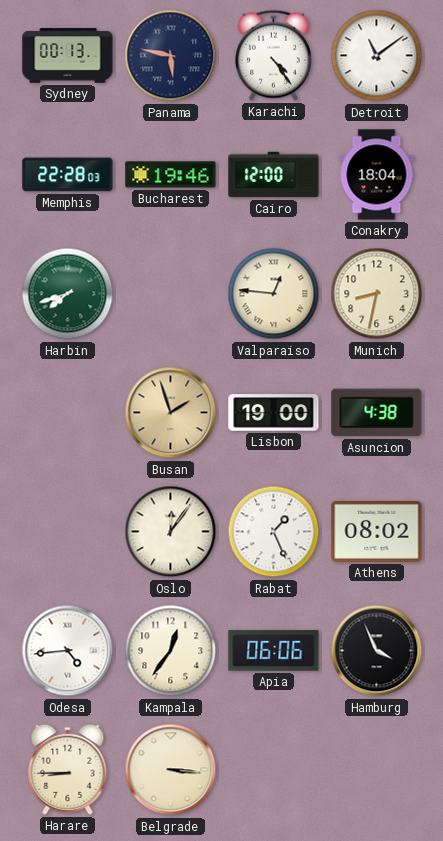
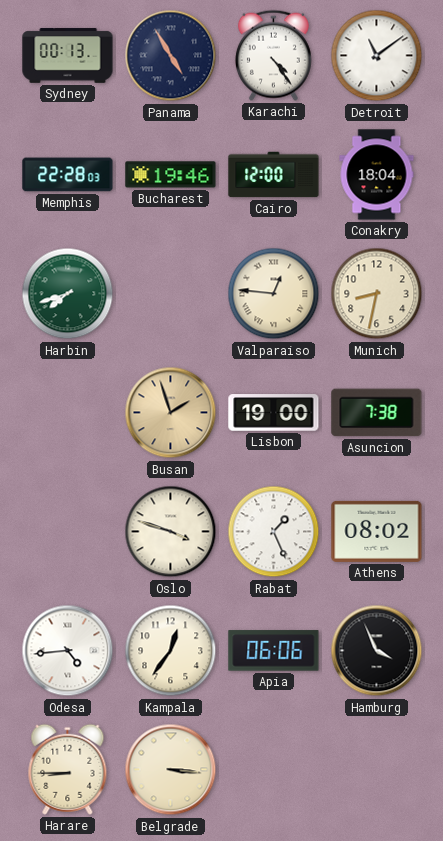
Panama: 5:47 -> 4:55 (171, 56)
Asuncion: 4:38 -> 7:38 (377, 413)
Oslo: 12:06 -> 3:48 (171, 532)
